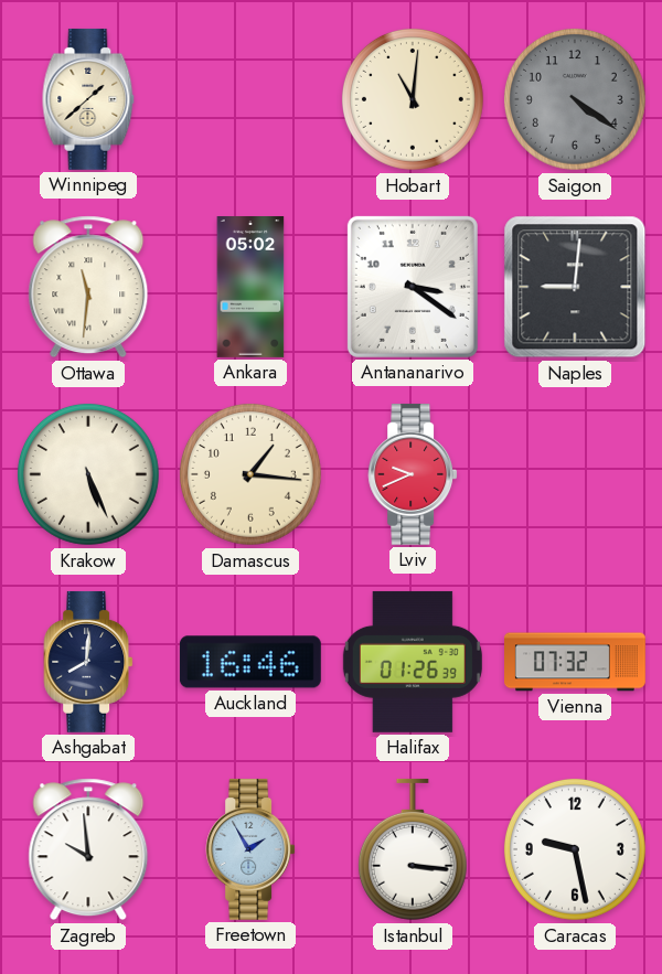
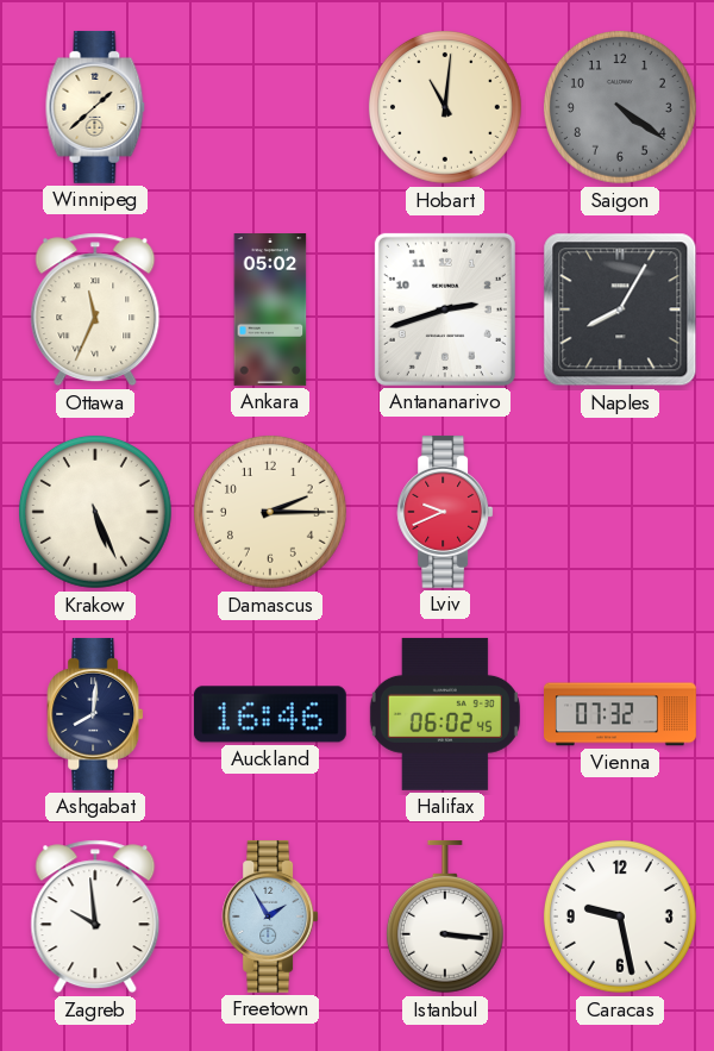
Ottawa: 11:31 -> 11:34 (95, 309)
Antananarivo: 3:21 -> 2:42 (445, 309)
Naples: 9:01 -> 8:05 (620, 309)
Damascus: 1:16 -> 2:15 (270, 512)
Halifax: 01:26 -> 06:02 (445, 714)
